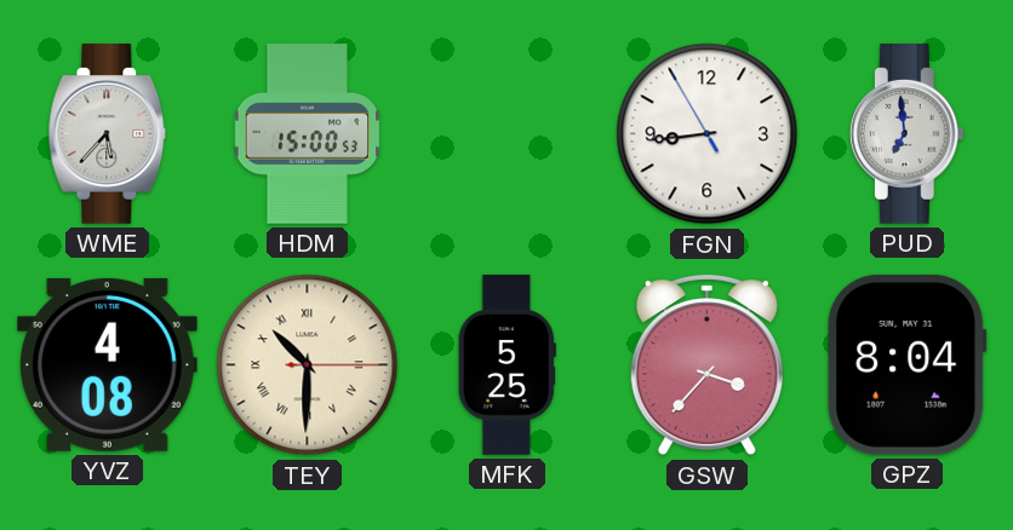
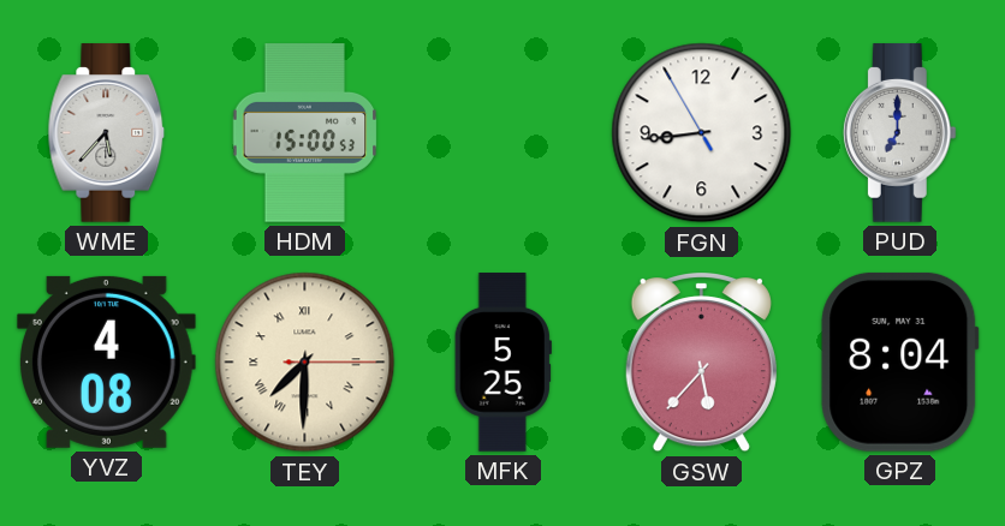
PUD: 6:59 -> 7:00 (899, 133)
TEY: 10:30 -> 7:30 (305, 363)
GSW: 3:37 -> 5:37 (701, 361)
